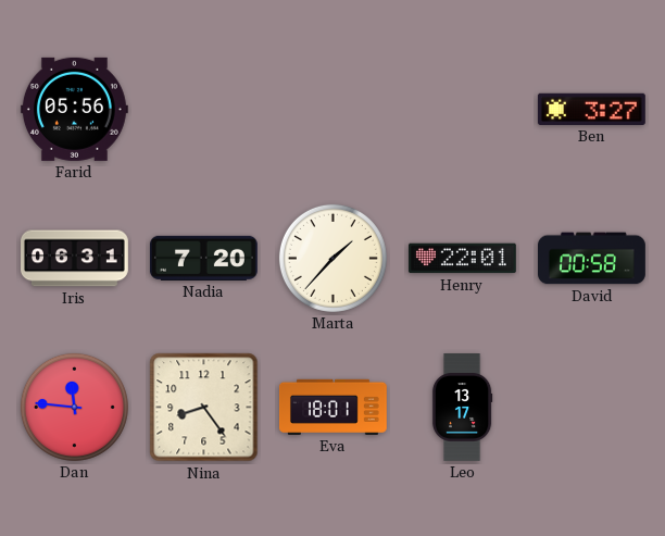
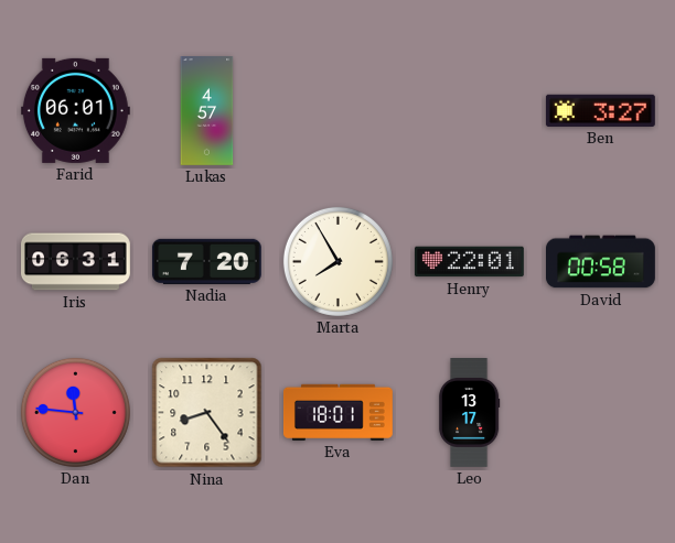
Farid: 05:56 -> 06:01 (75, 110)
Lukas: none -> 4:57 (207, 111)
Marta: 1:37 -> 7:55 (337, 261)
